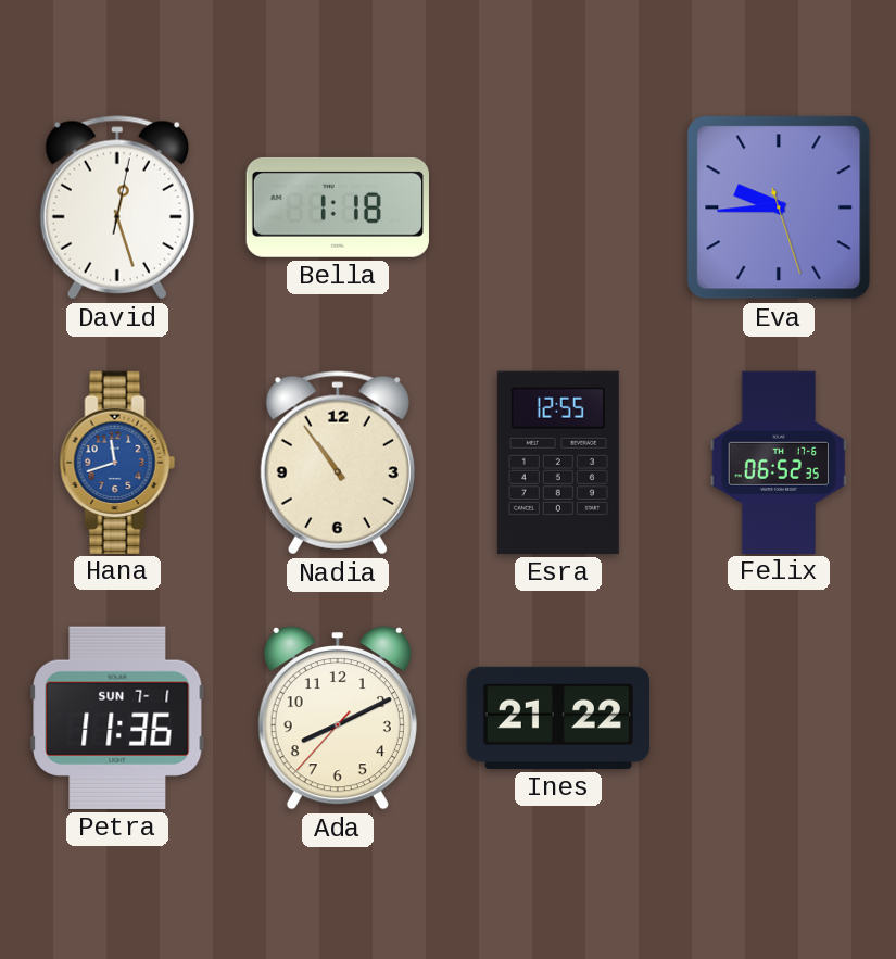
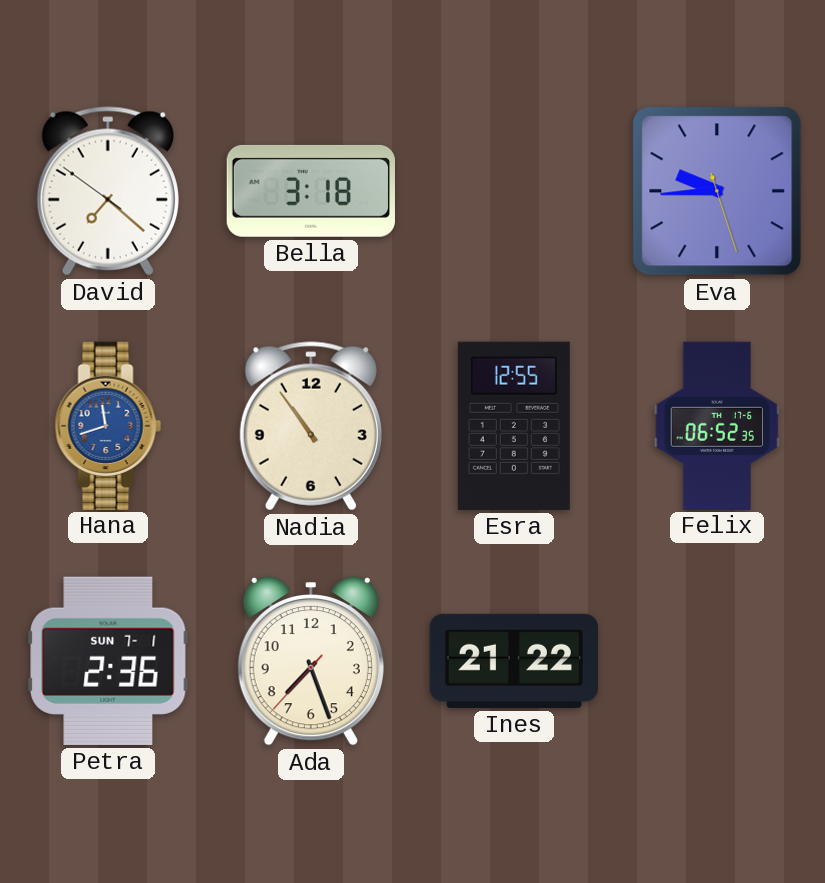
David: 12:27 -> 7:21 (108, 191)
Bella: 1:18 -> 3:18 (311, 191)
Petra: 11:36 -> 2:36 (108, 661)
Ada: 8:10 -> 7:26 (311, 661)
